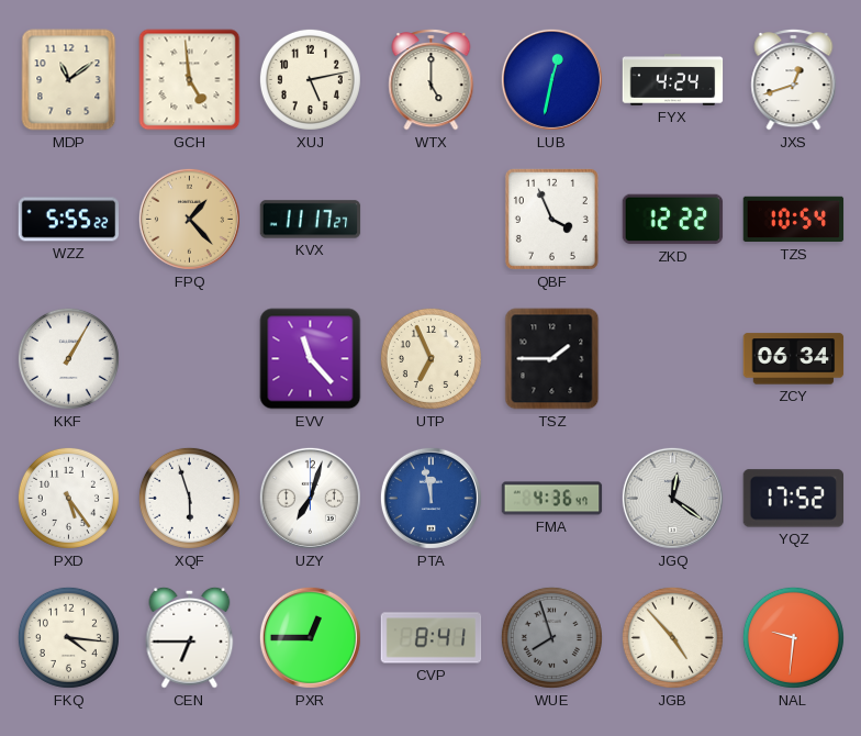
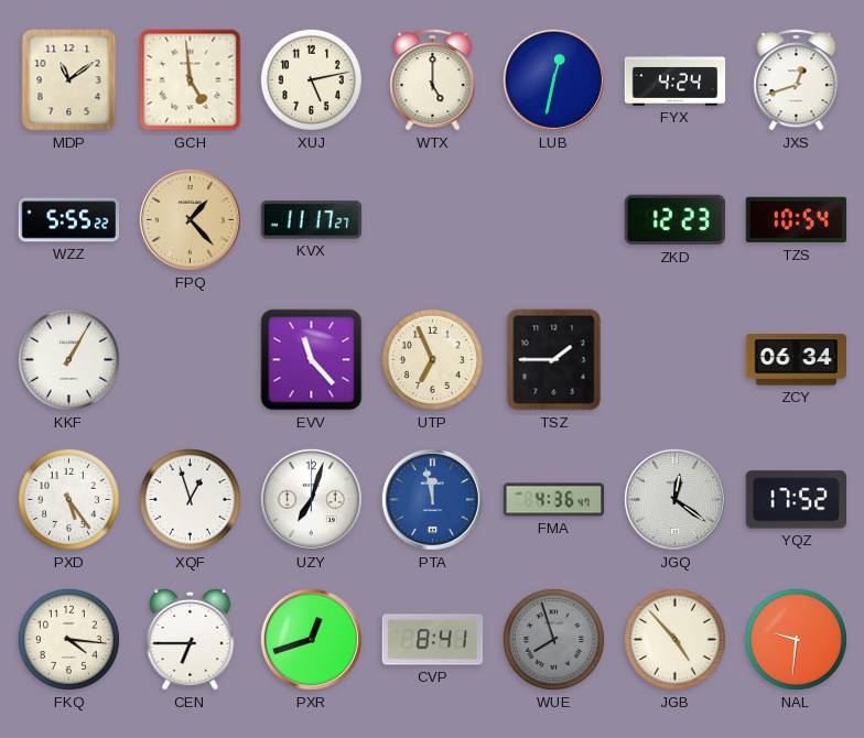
QBF: 3:56 -> none (551, 219)
ZKD: 12:22 -> 12:23 (676, 220)
XQF: 5:57 -> 12:57 (190, 499)
PXR: 12:45 -> 12:42 (311, 639)
